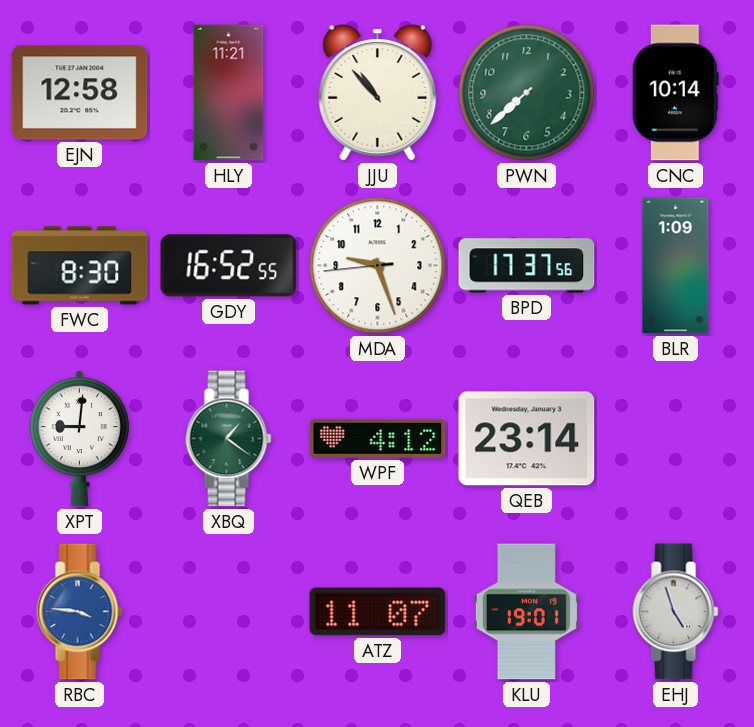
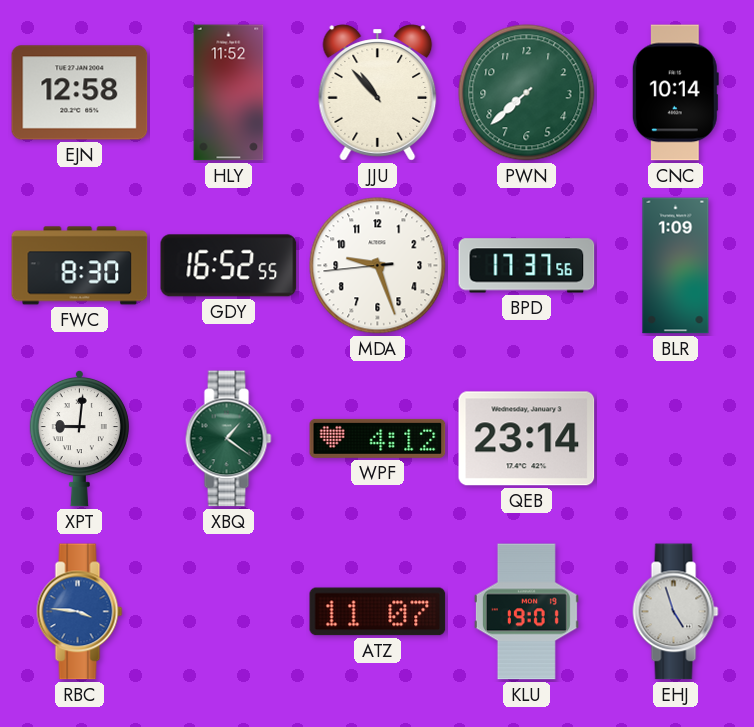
HLY: 11:21 -> 11:52 (229, 93)
